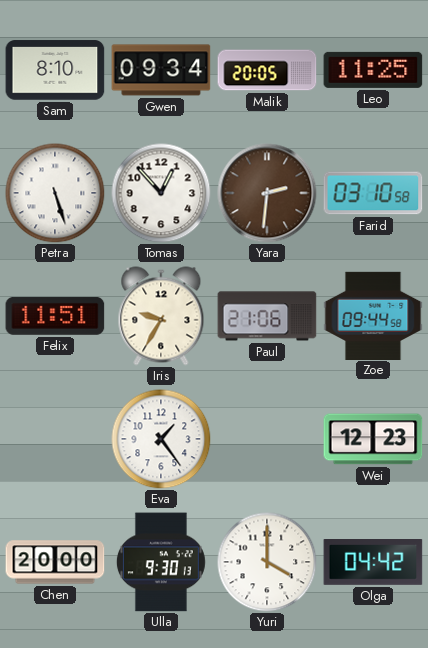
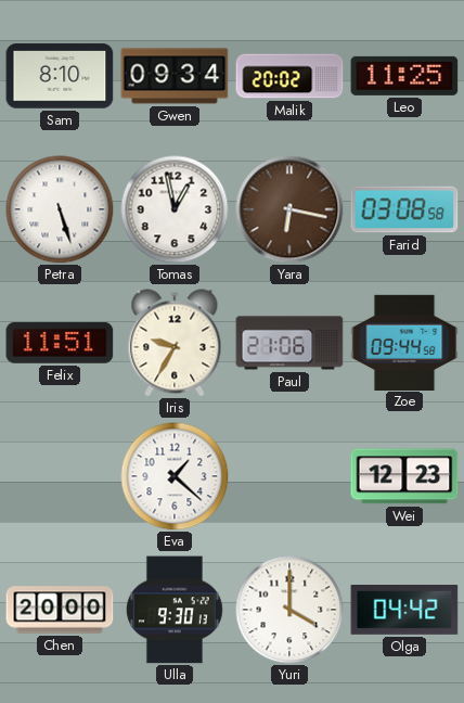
Malik: 20:05 -> 20:02 (289, 76)
Tomas: 12:53 -> 12:58 (175, 209)
Yara: 2:31 -> 6:17 (289, 209)
Farid: 03:10 -> 03:08 (404, 209)
Eva: 1:24 -> 1:22 (175, 476)
